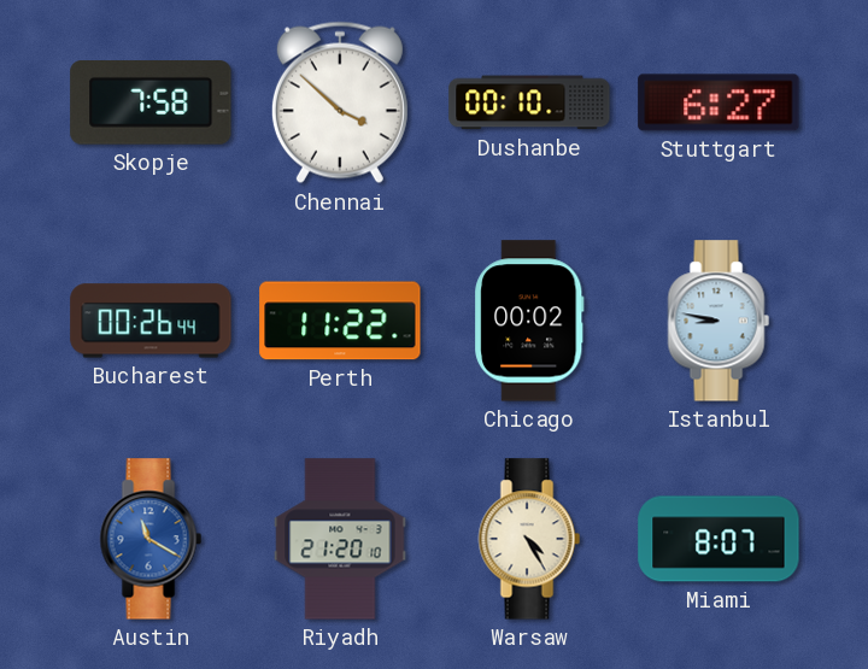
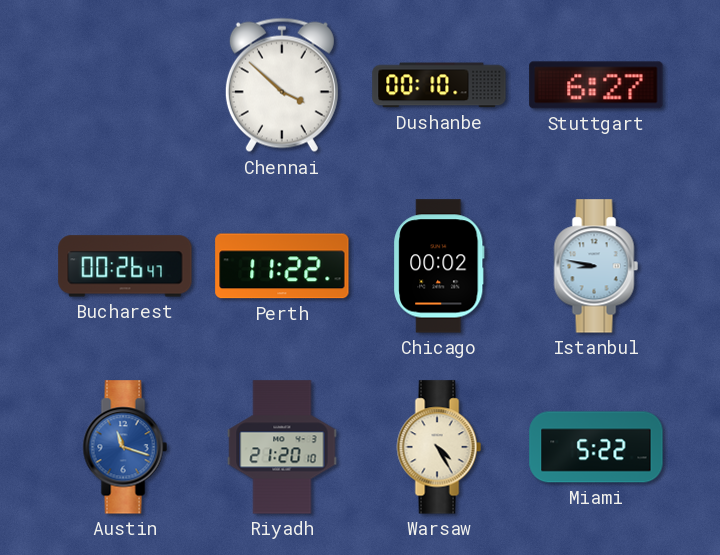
Skopje: 7:58 -> none (151, 104)
Bucharest: 00:26:44 -> 00:26:47 (125, 266)
Austin: 11:20 -> 11:18 (125, 447)
Miami: 8:07 -> 5:22 (596, 447)
